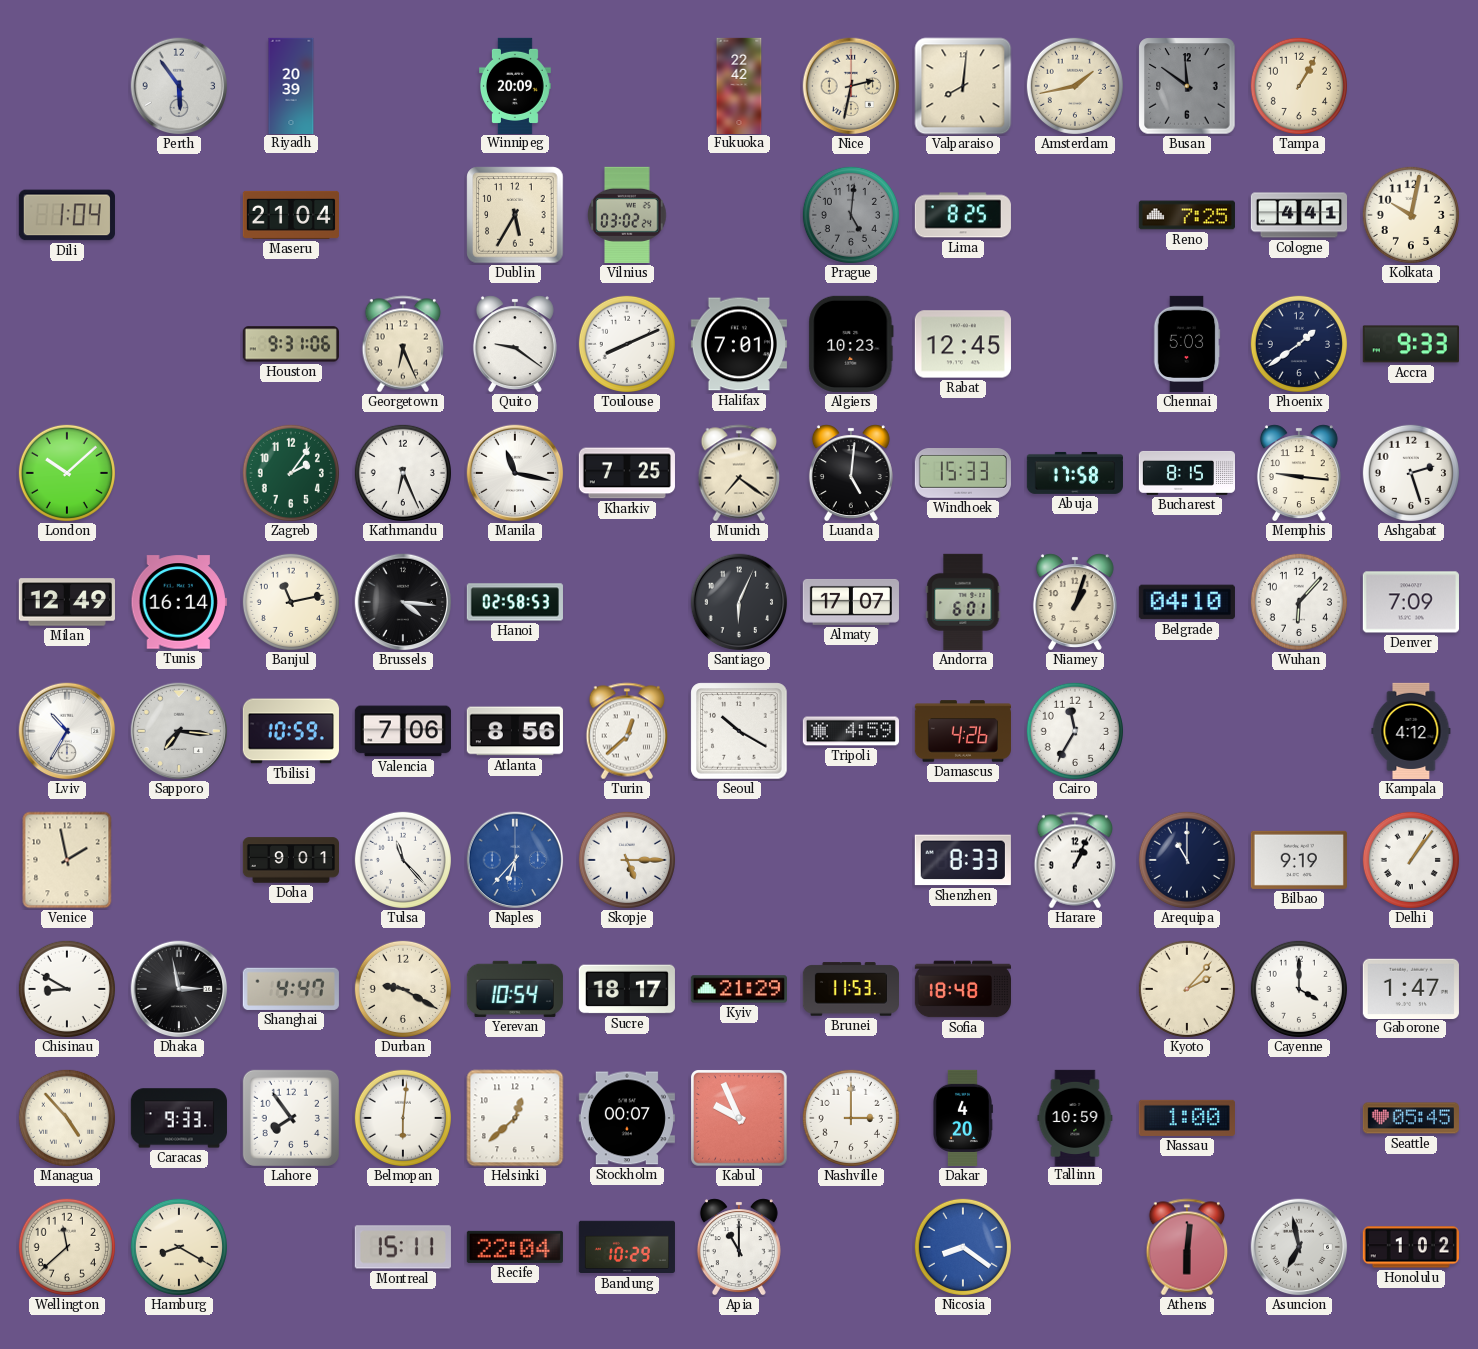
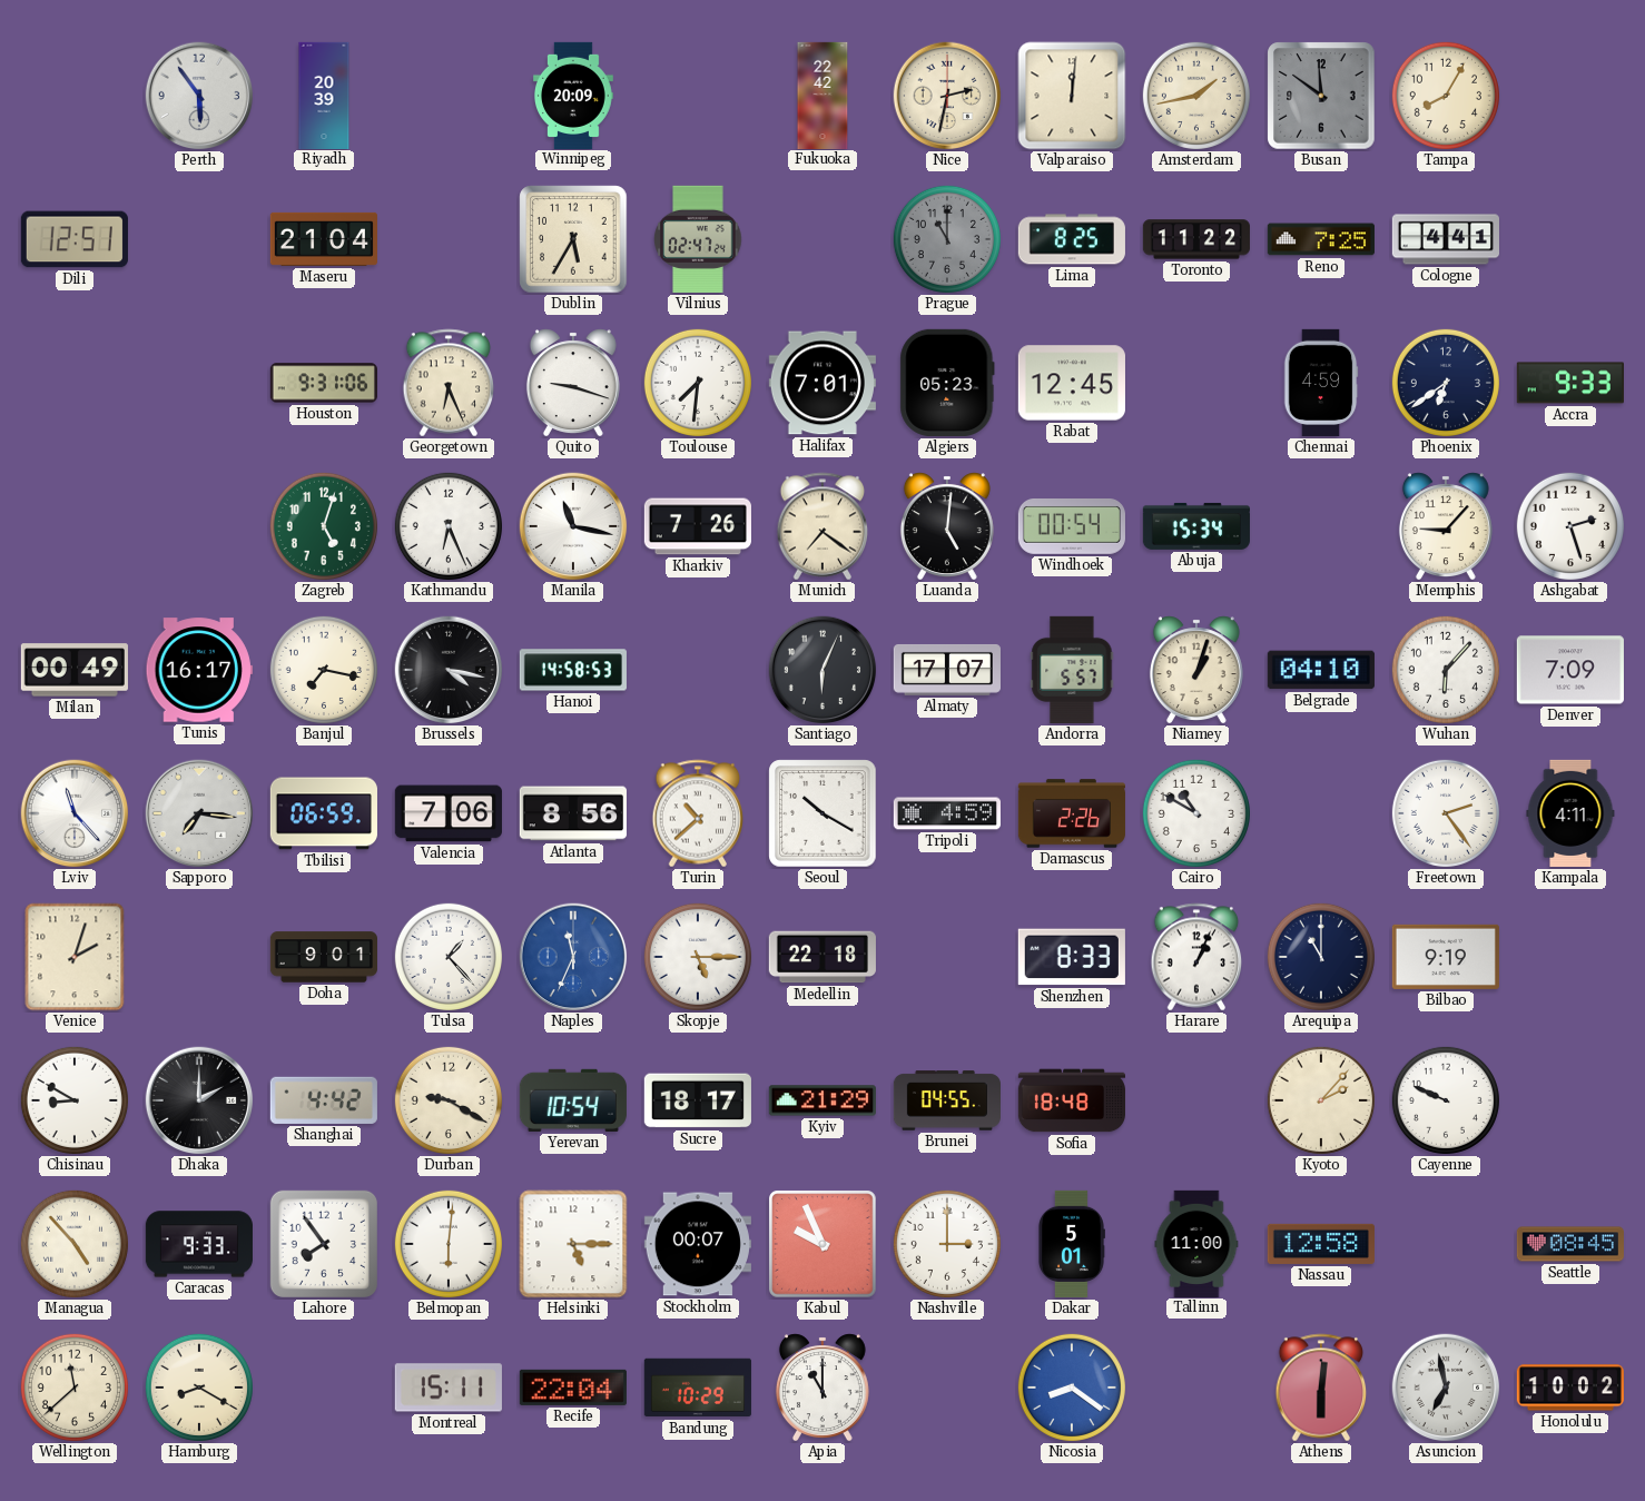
Valparaiso: 8:01 -> 12:01 (1072, 96)
Tampa: 1:05 -> 8:05 (1446, 96)
Dili: 1:04 -> 12:51 (75, 239)
Vilnius: 03:02 -> 02:47 (698, 239)
Prague: 5:01 -> 11:00 (947, 239)
Toronto: none -> 11:22 (1196, 239)
Kolkata: 10:02 -> none (1411, 215)
Quito: 9:21 -> 9:18 (573, 383)
Toulouse: 8:11 -> 7:31 (698, 383)
Algiers: 10:23 -> 05:23 (947, 383)
Chennai: 5:03 -> 4:59 (1321, 383)
Phoenix: 1:39 -> 6:39 (1446, 383)
London: 10:08 -> none (67, 473)
Zagreb: 2:06 -> 5:03 (324, 526)
Kharkiv: 7:25 -> 7:26 (698, 526)
Windhoek: 15:33 -> 00:54 (1072, 527)
Abuja: 17:58 -> 15:34 (1196, 526)
Bucharest: 8:15 -> none (1186, 473)
Memphis: 9:16 -> 9:07 (1446, 526)
Milan: 12:49 -> 00:49 (75, 670)
Tunis: 16:14 -> 16:17 (199, 670)
Banjul: 11:13 -> 7:17 (324, 670)
Brussels: 4:16 -> 4:17 (449, 670)
Hanoi: 02:58 -> 14:58 (573, 670)
Andorra: 6:01 -> 5:57 (1072, 670)
Lviv: 10:35 -> 11:23 (75, 813)
Tbilisi: 10:59 -> 06:59 (324, 813)
Turin: 12:38 -> 10:38 (698, 813)
Damascus: 4:26 -> 2:26 (1071, 813)
Cairo: 11:35 -> 10:50 (1196, 813)
Freetown: none -> 2:24 (1446, 813)
Kampala: 4:12 -> 4:11 (1570, 813)
Venice: 1:58 -> 2:03 (75, 957)
Tulsa: 11:23 -> 1:23 (449, 957)
Naples: 6:37 -> 11:34 (573, 957)
Medellin: none -> 22:18 (822, 957)
Delhi: 1:06 -> none (1411, 860)
Dhaka: 2:58 -> 2:00 (199, 1100)
Shanghai: 4:47 -> 4:42 (324, 1100)
Brunei: 11:53 -> 04:55 (946, 1100)
Cayenne: 4:00 -> 9:49 (1446, 1100)
Gaborone: 1:47 -> none (1411, 988)
Helsinki: 12:38 -> 5:15 (573, 1244)
Dakar: 4:20 -> 5:01 (1072, 1244)
Tallinn: 10:59 -> 11:00 (1196, 1243)
Nassau: 1:00 -> 12:58 (1321, 1244)
Seattle: 05:45 -> 08:45 (1570, 1244)
Honolulu: 1:02 -> 10:02 (1570, 1388)
